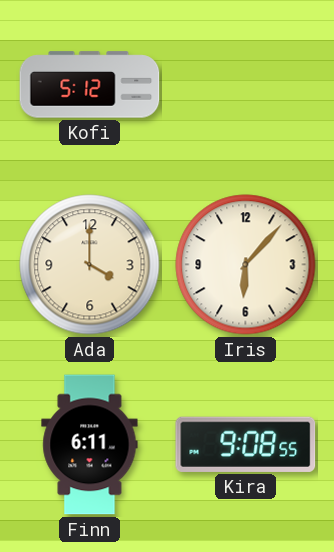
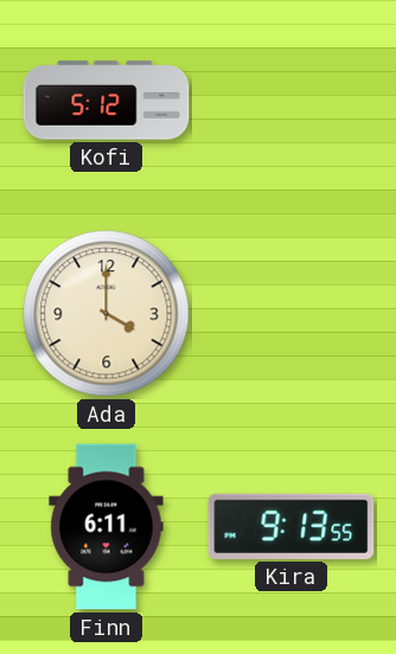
Iris: 6:07 -> none (246, 265)
Kira: 9:08 -> 9:13 (292, 526)
